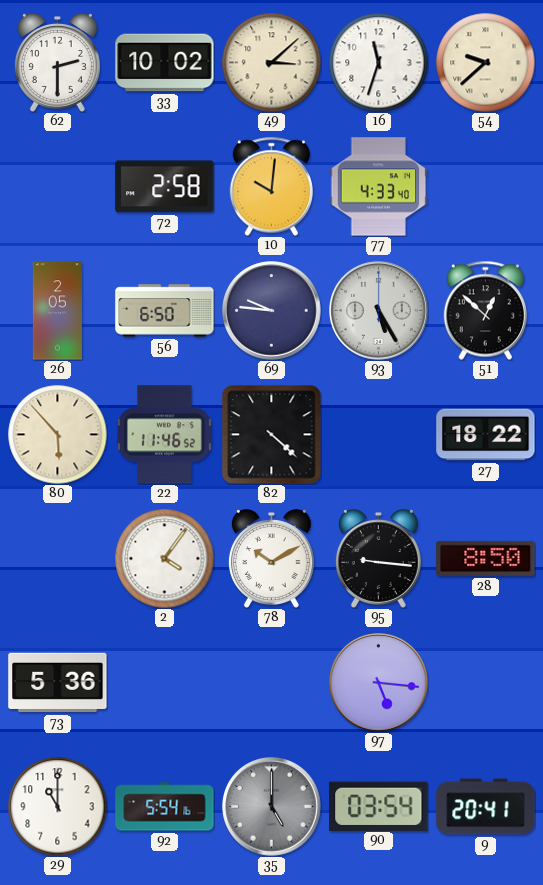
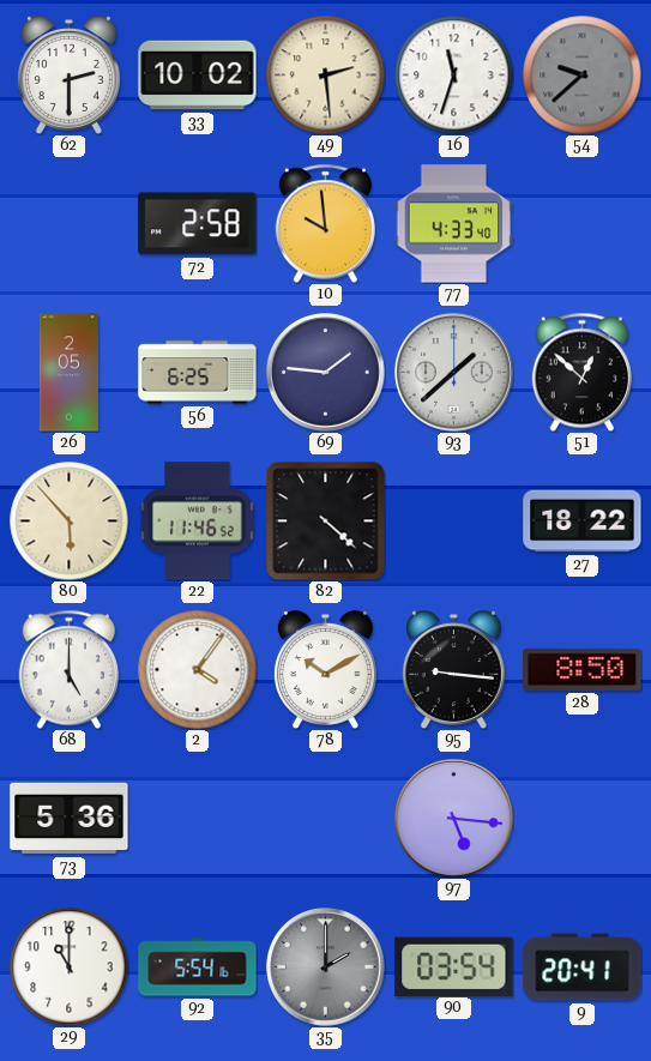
49: 3:08 -> 2:29 (326, 76)
54 dial: cream -> grey (583, 76)
10: 10:01 -> 9:59 (325, 223)
56: 6:50 -> 6:25 (198, 373)
69: 9:46 -> 1:46 (326, 373)
93: 5:25 -> 1:38 (454, 373)
68: none -> 5:00 (68, 669)
35: 5:00 -> 2:00 (326, 967)
